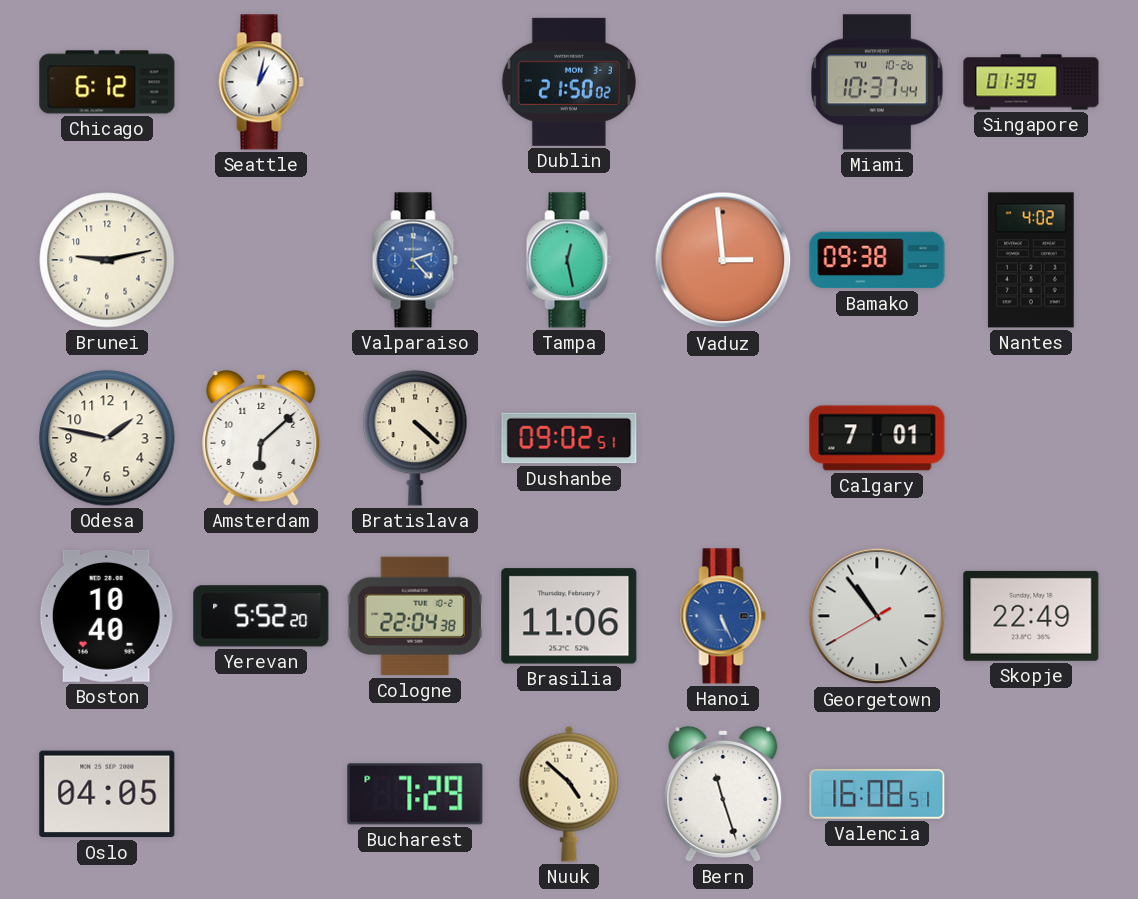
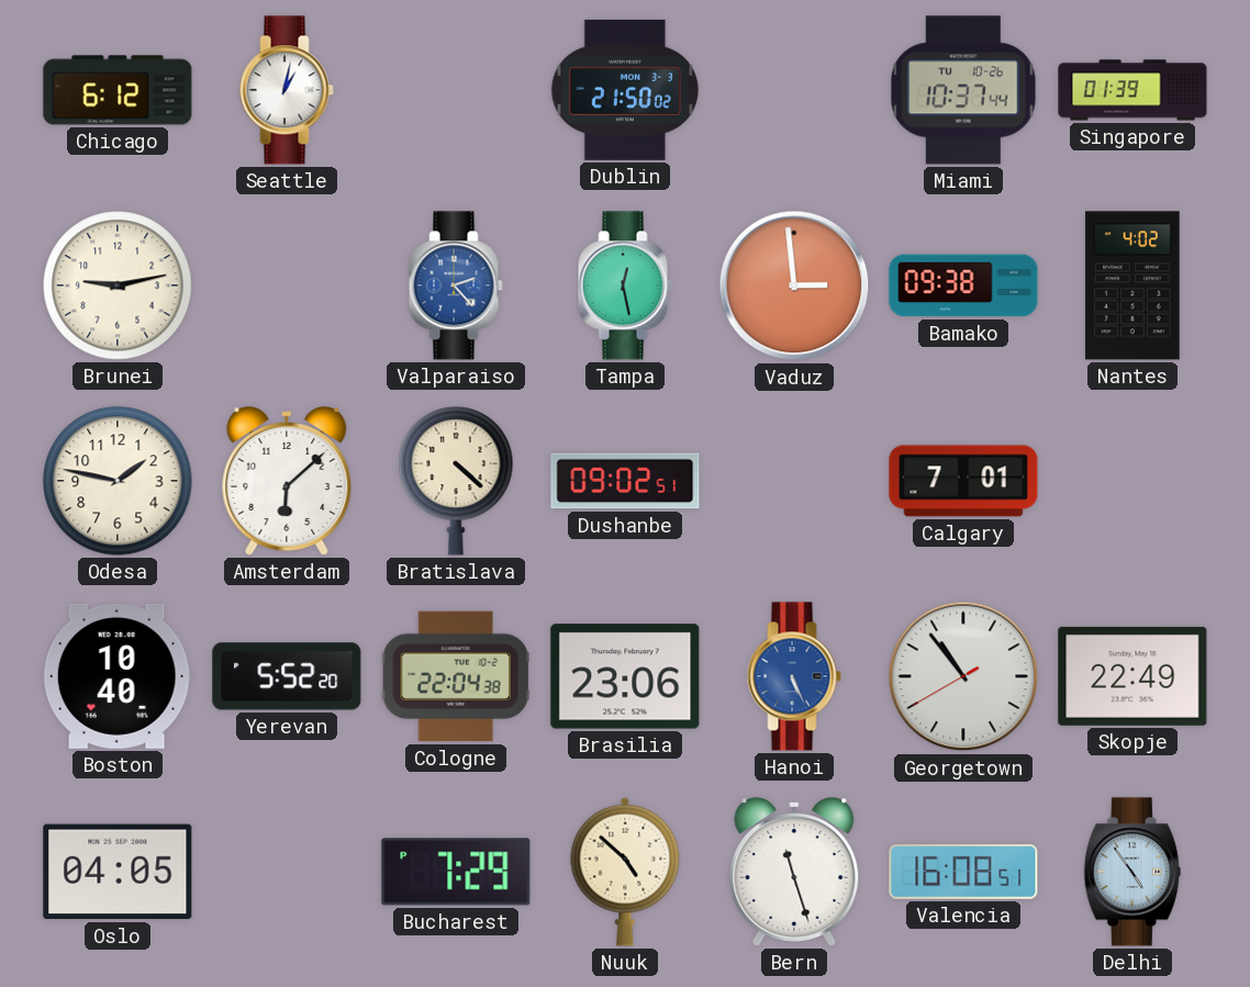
Brasilia: 11:06 -> 23:06 (625, 676)
Delhi: none -> 4:54 (1132, 872)
